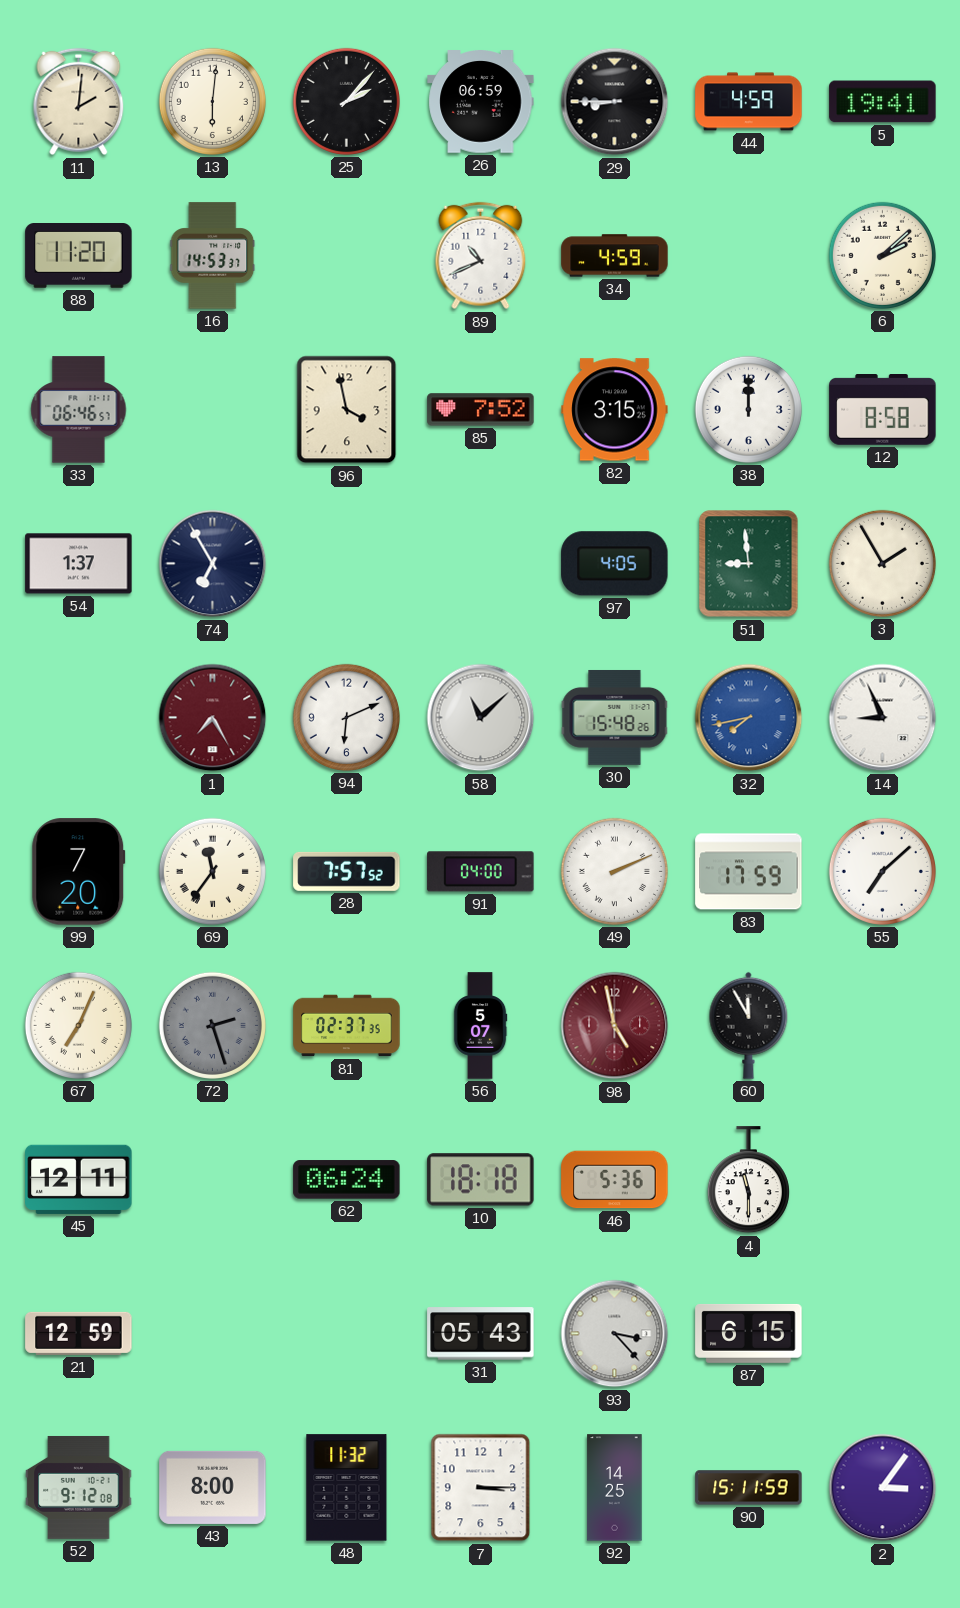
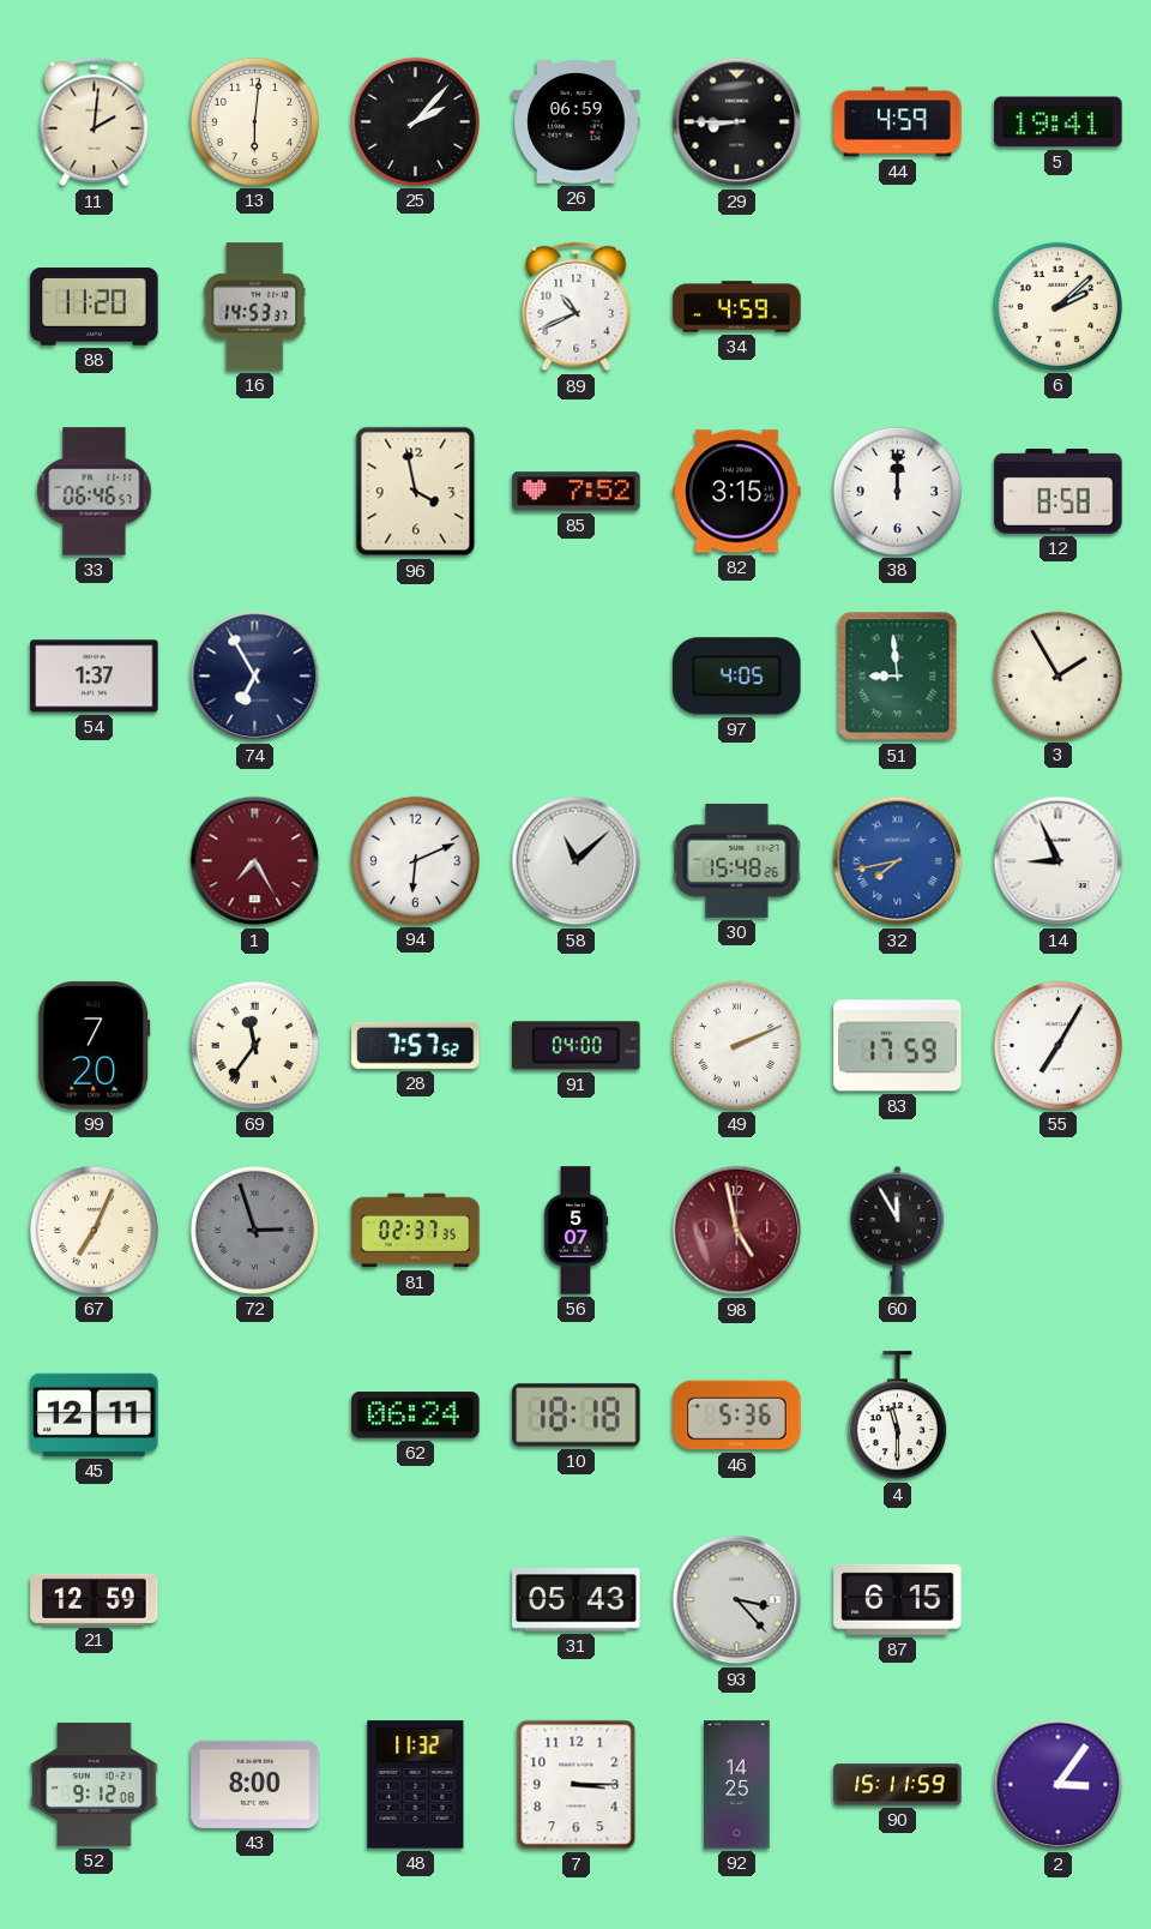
55: 7:08 -> 7:05 (1057, 1045)
72: 2:27 -> 2:57 (254, 1230)
